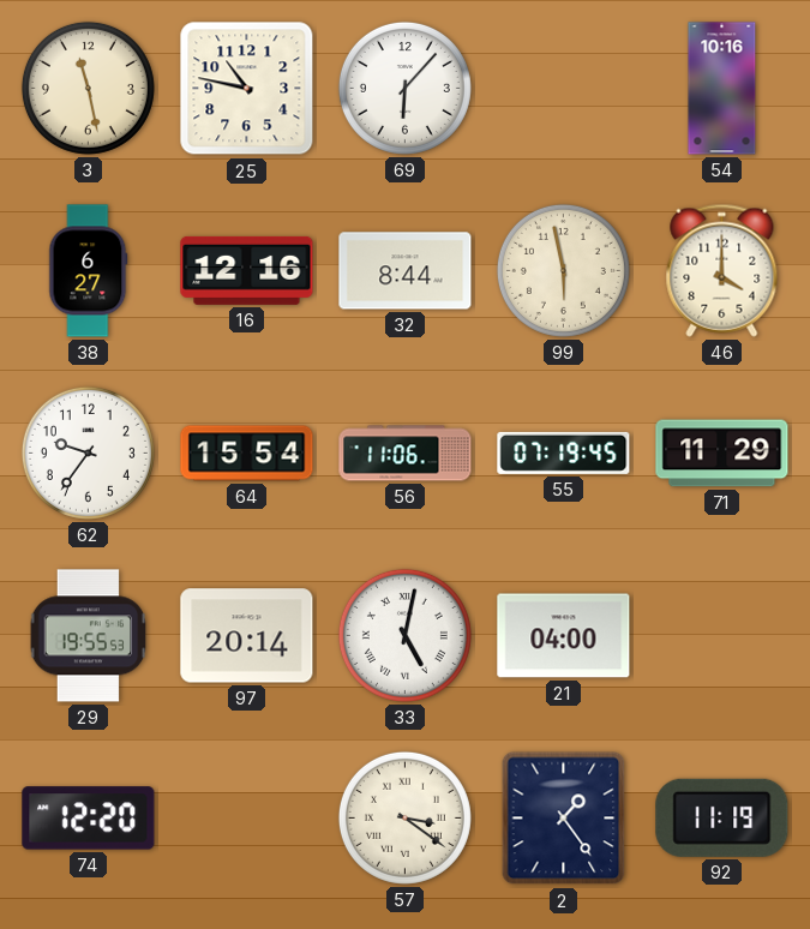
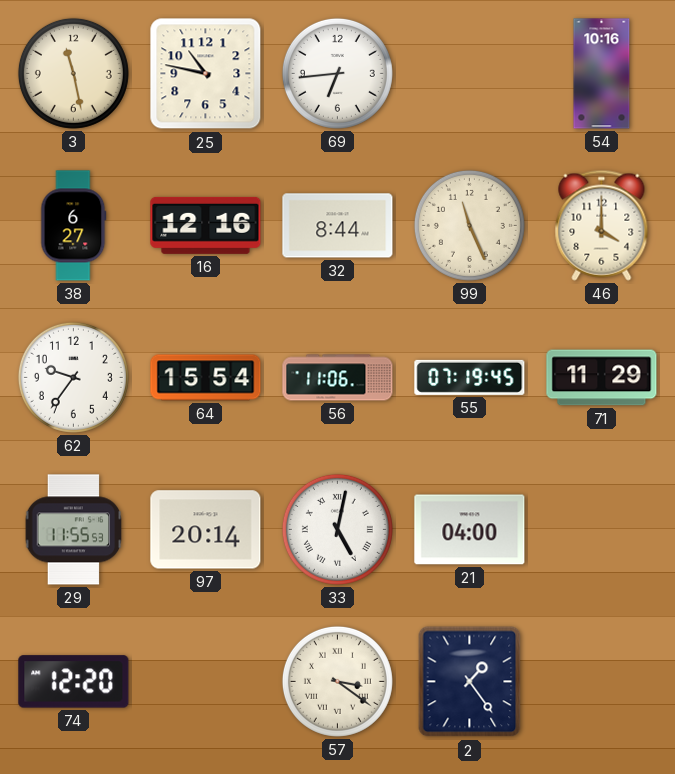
69: 6:07 -> 6:44 (337, 73)
99: 5:58 -> 11:26 (469, 225)
29: 19:55 -> 11:55 (74, 530)
92: 11:19 -> none (722, 817)
